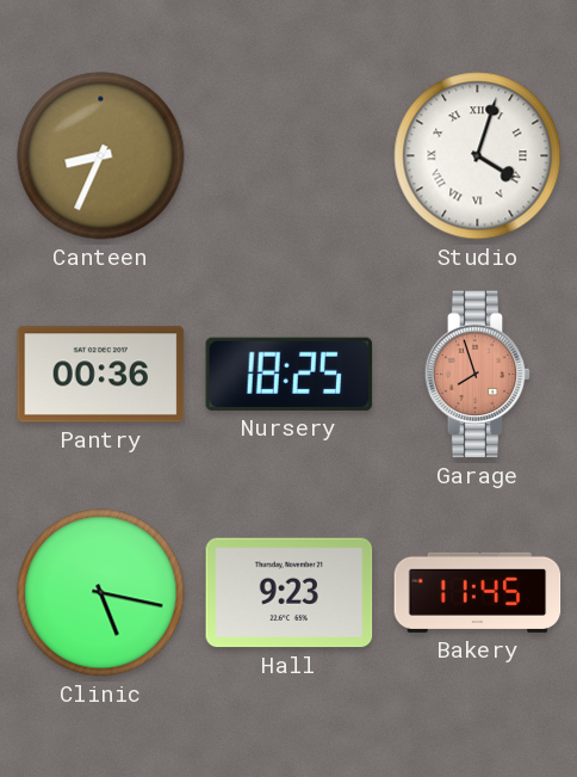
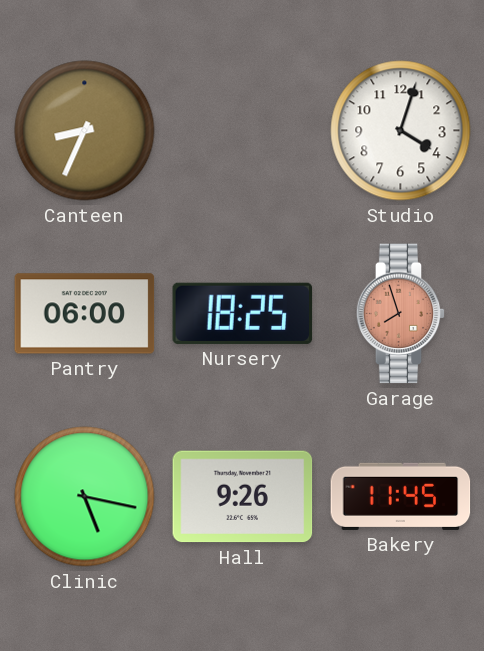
Studio numerals: Roman -> Arabic (401, 131)
Pantry: 00:36 -> 06:00 (85, 314)
Hall: 9:23 -> 9:26 (243, 497)
